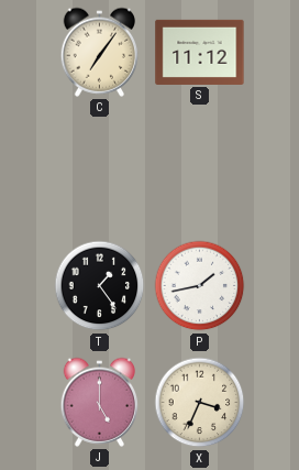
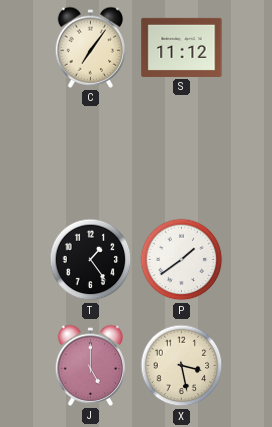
P: 1:43 -> 1:39 (182, 260)
X: 3:34 -> 3:28 (182, 366)
